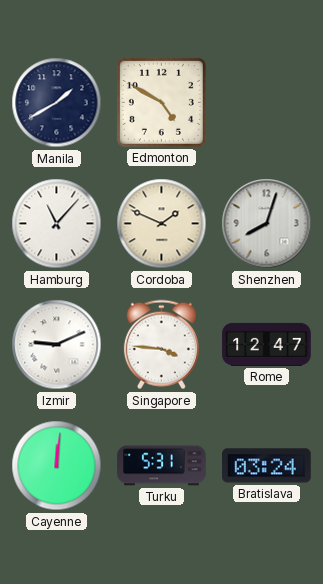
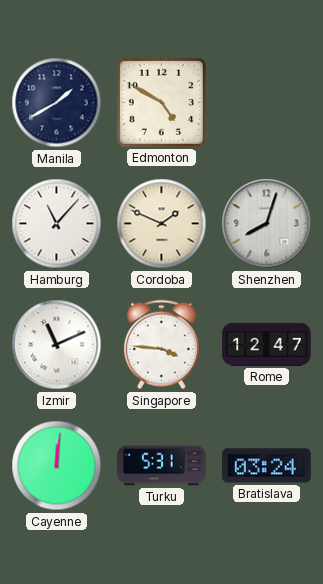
Izmir: 9:11 -> 11:11 (57, 345)
